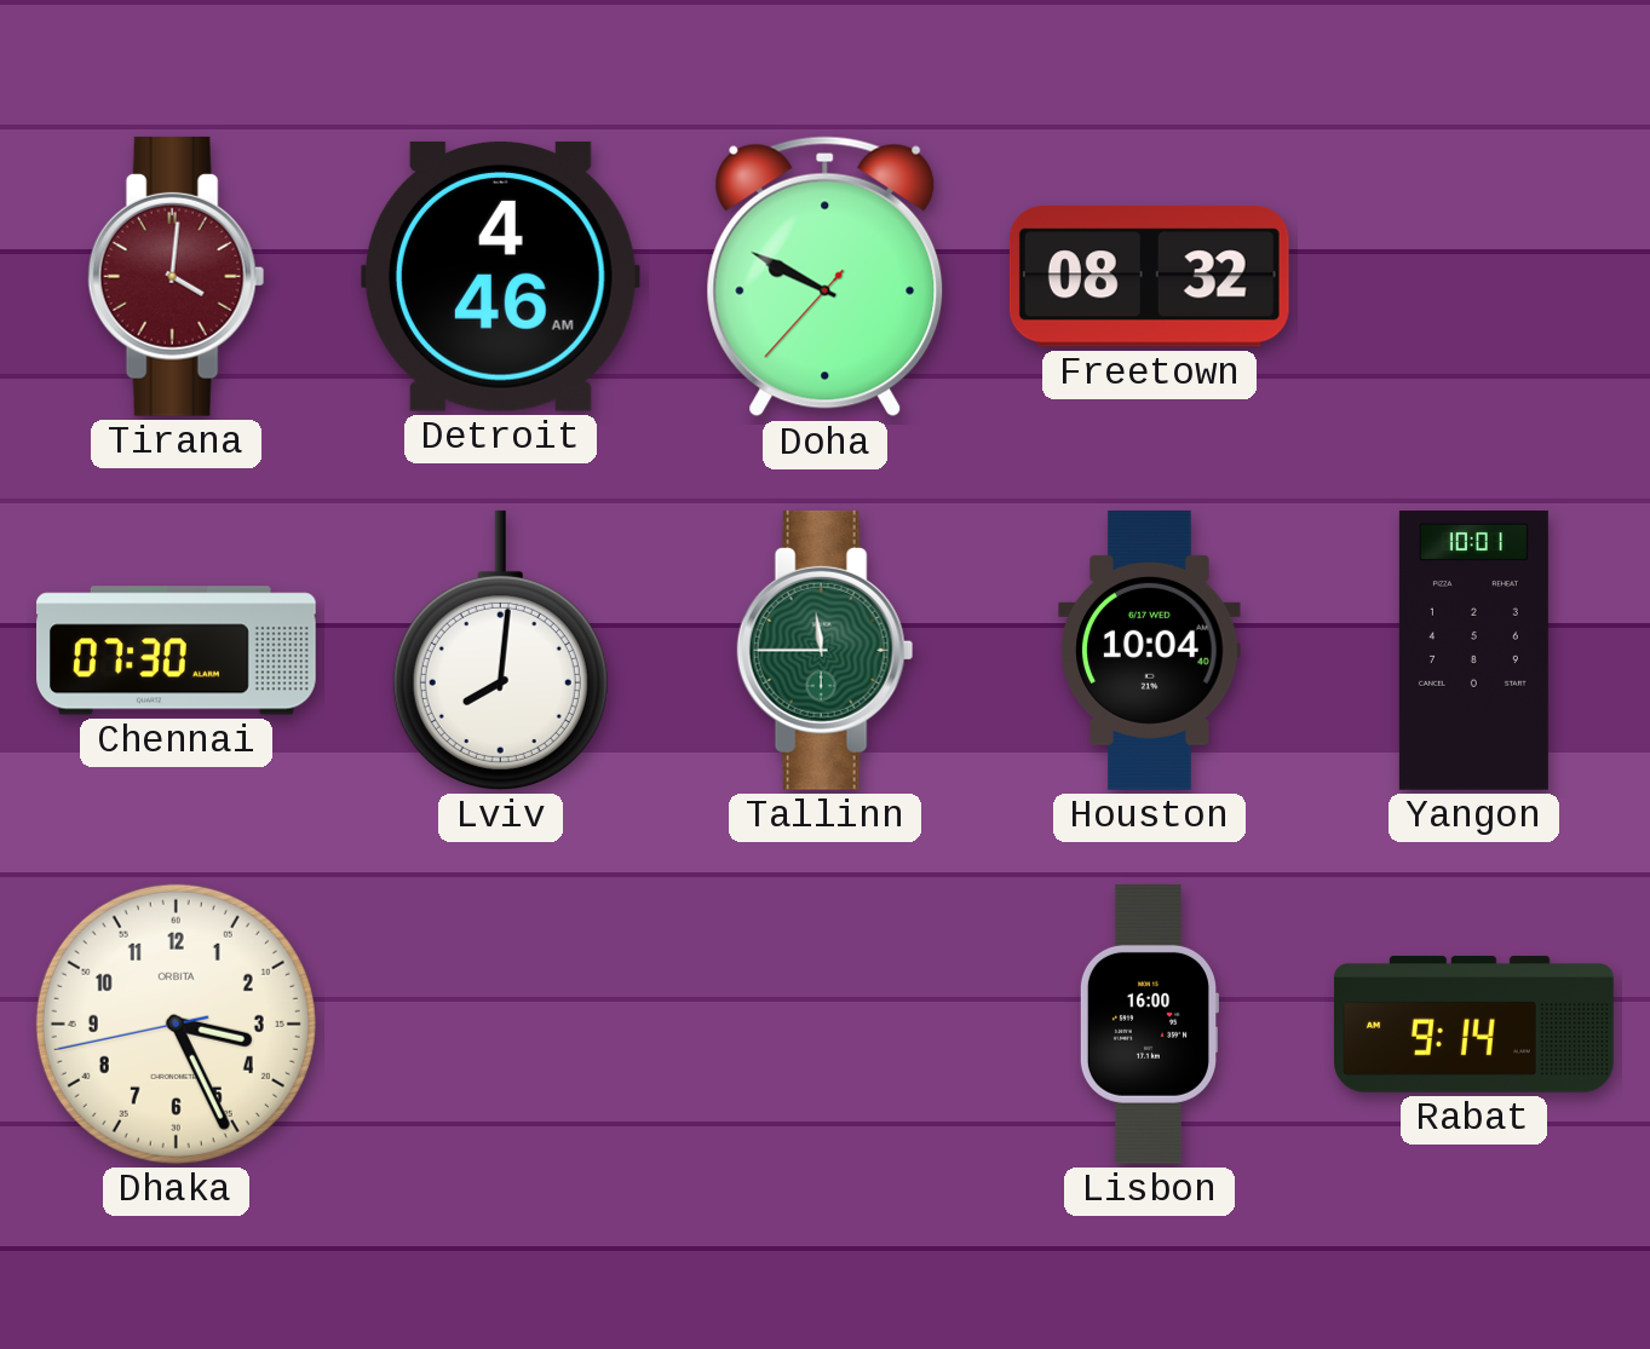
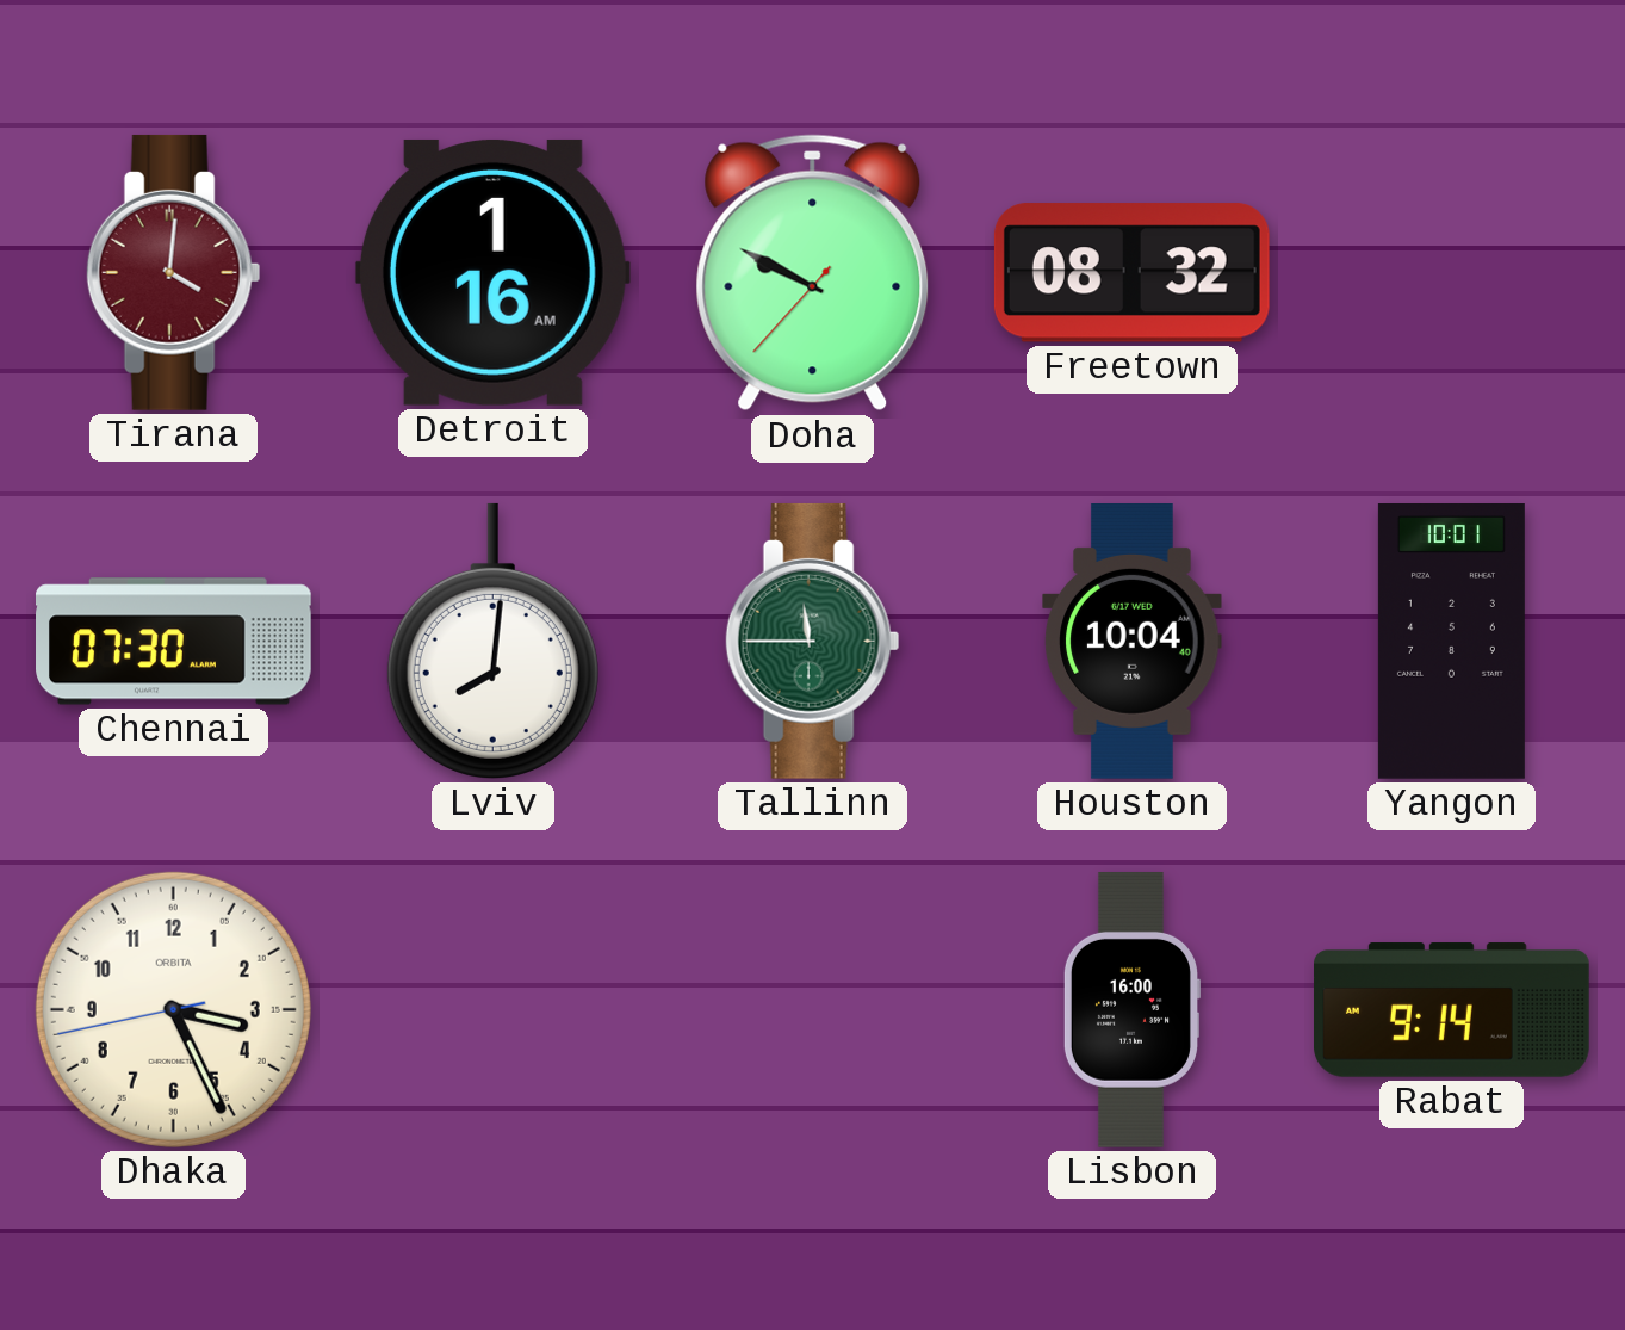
Detroit: 4:46 -> 1:16 (492, 272)
